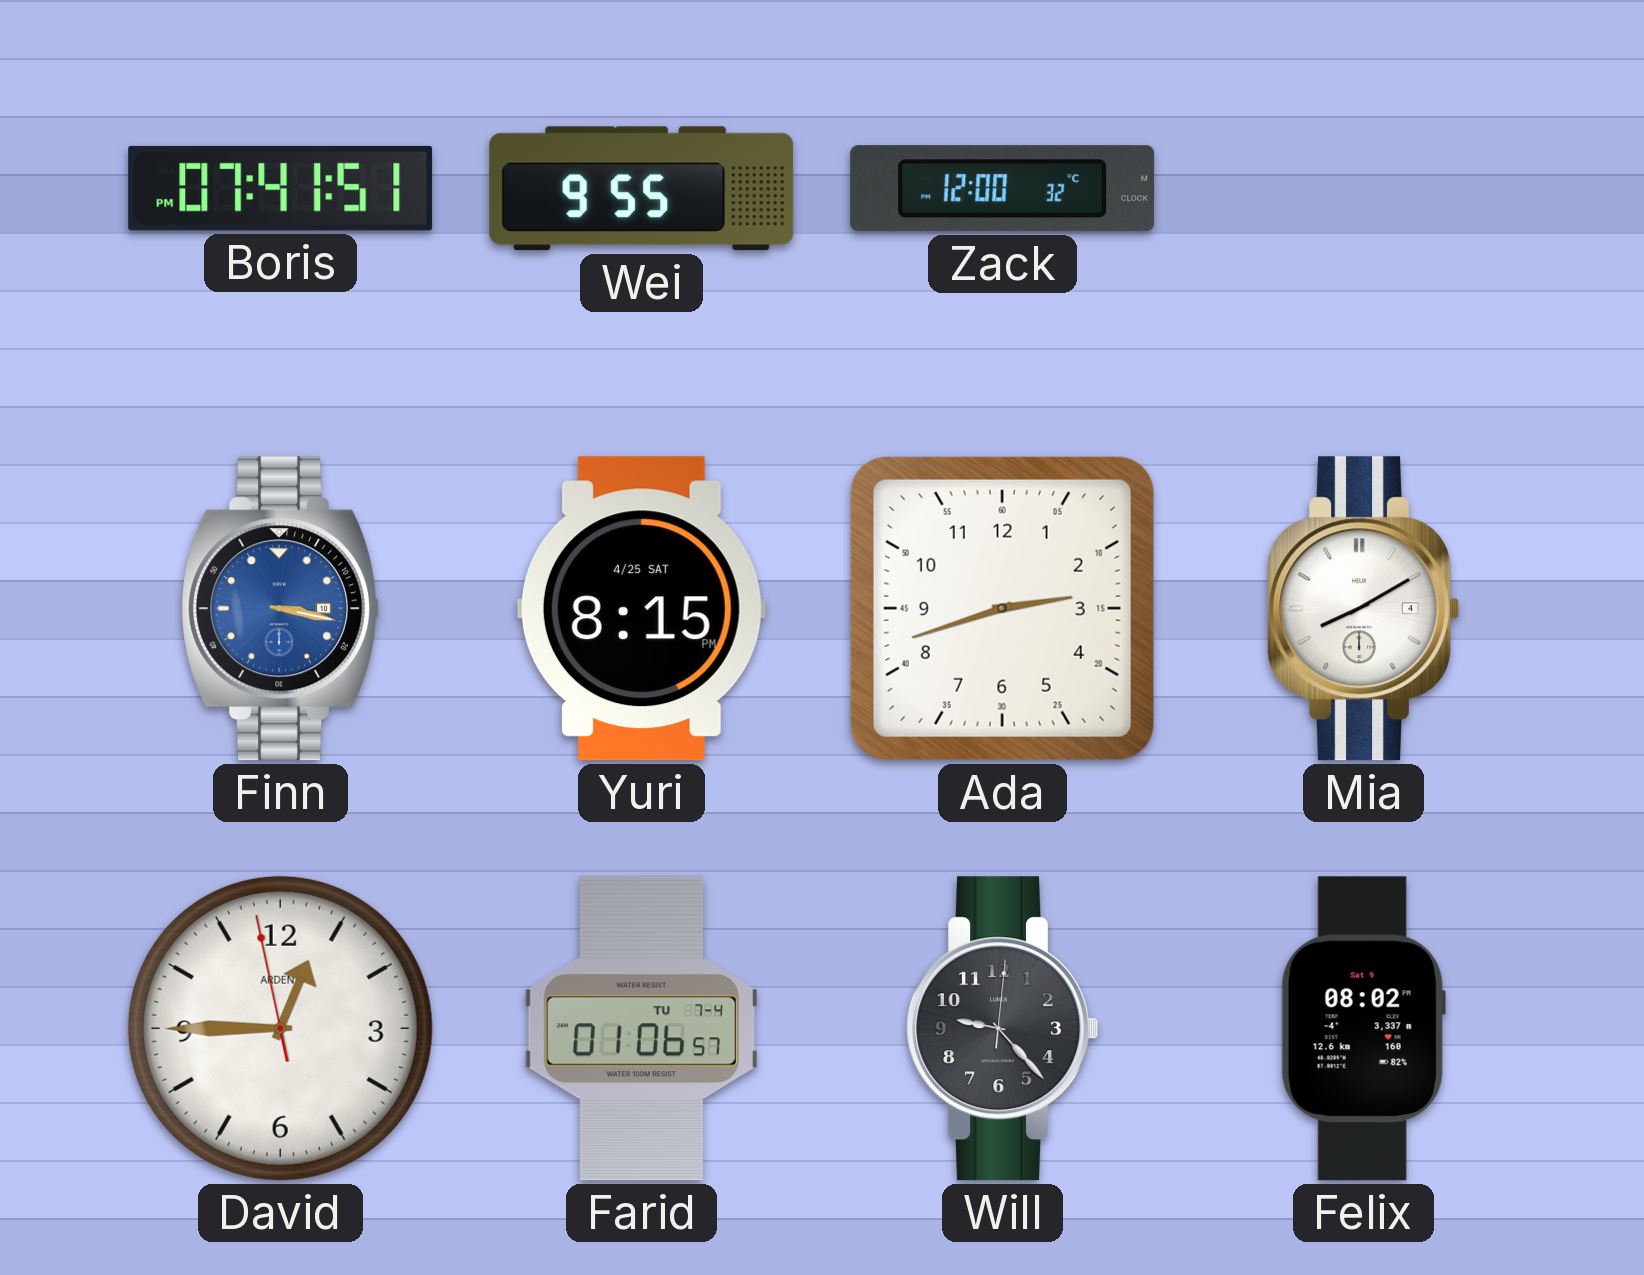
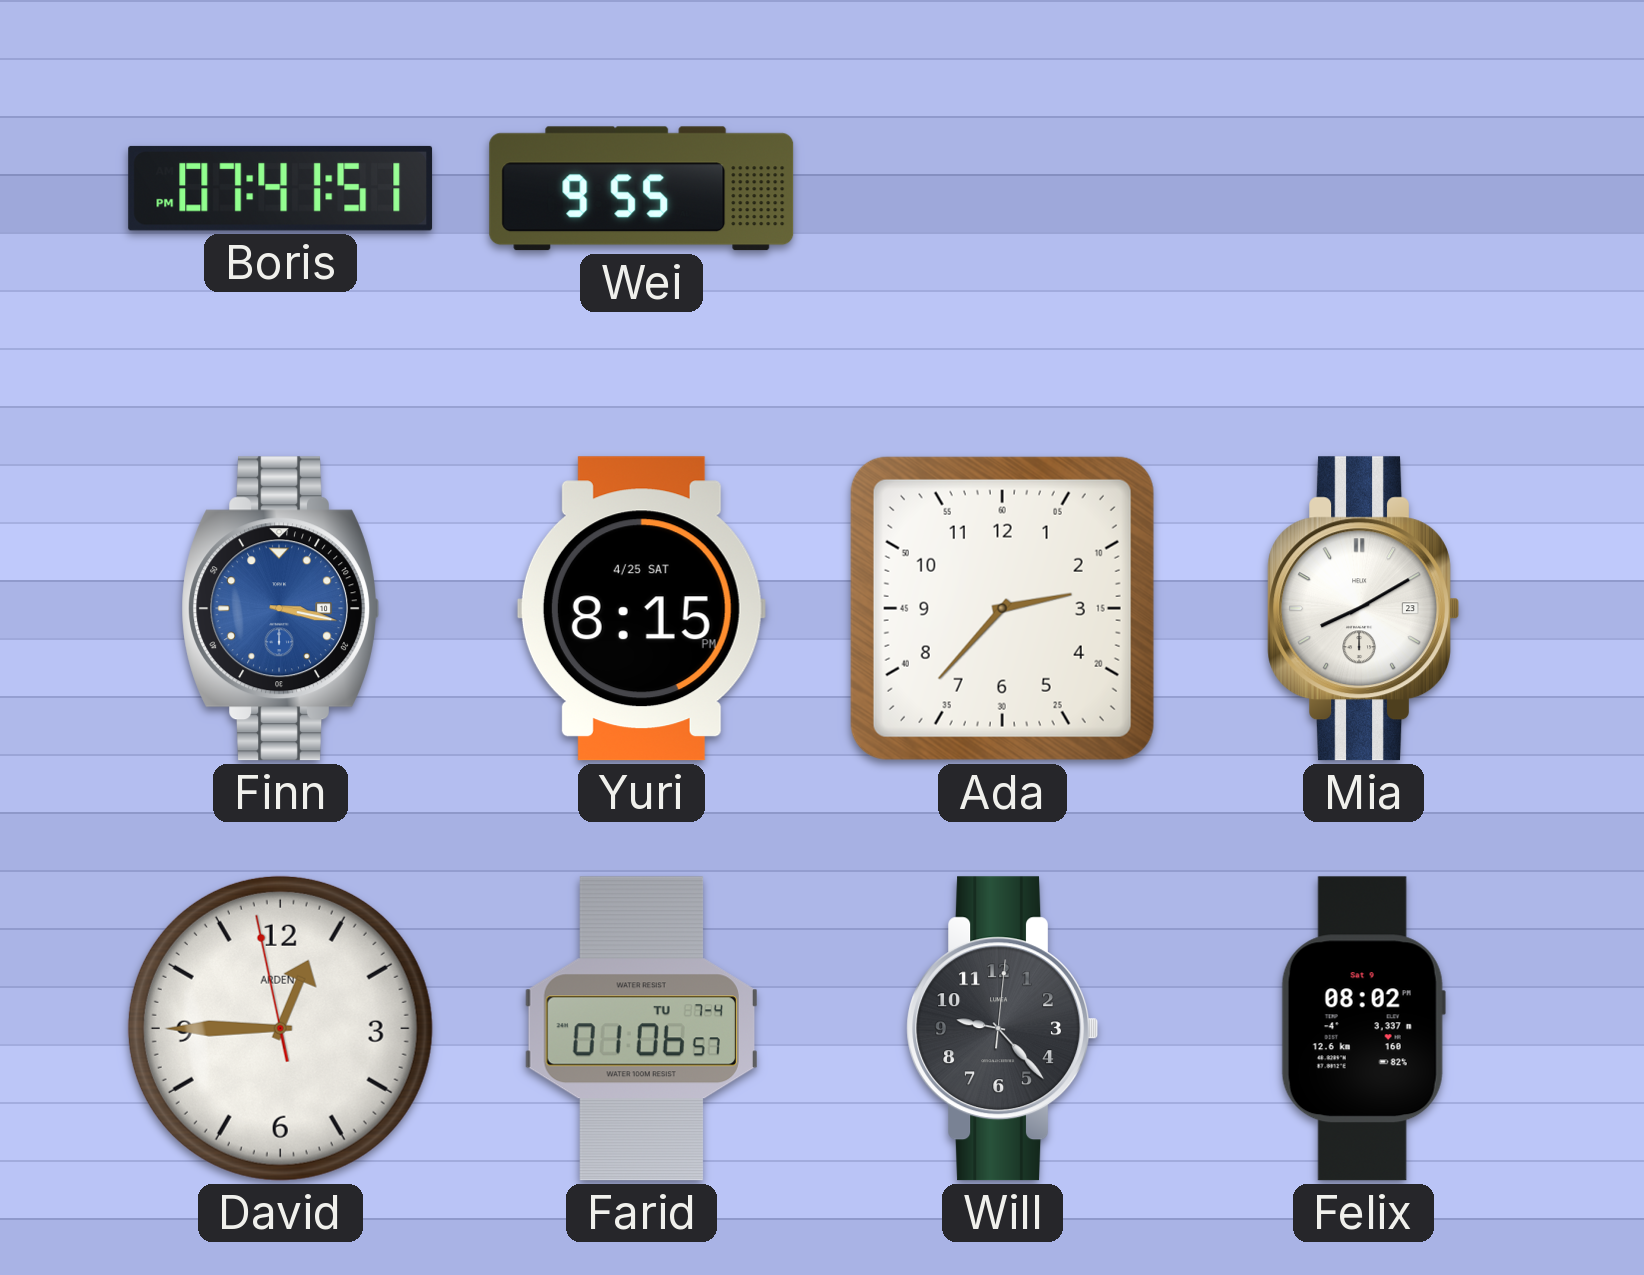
Zack: 12:00 -> none (1003, 189)
Ada: 2:42 -> 2:37 (1002, 608)
Mia date: 4 -> 23 (1363, 609)
